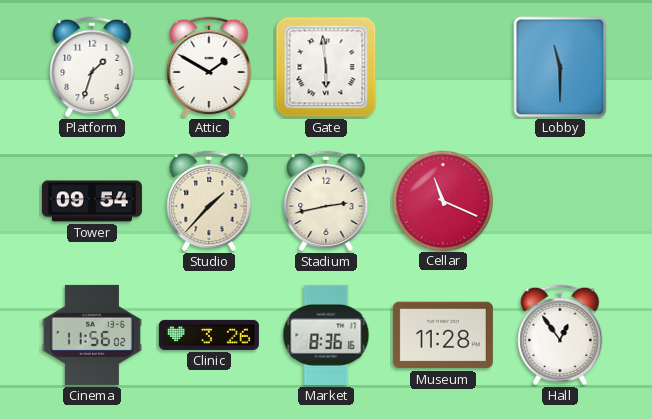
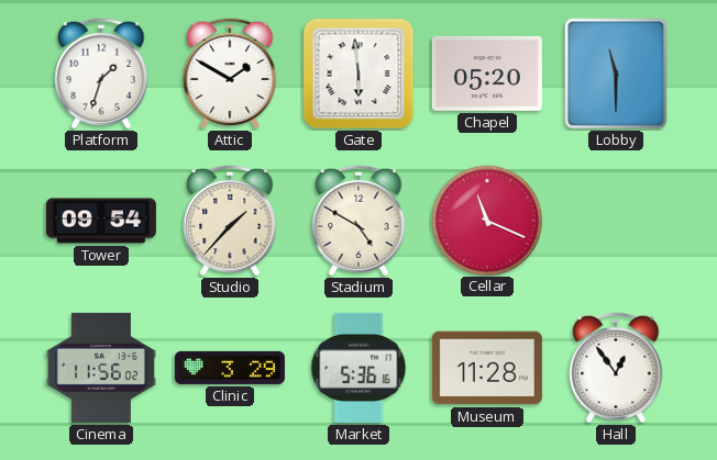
Chapel: none -> 05:20 (487, 74)
Stadium: 2:43 -> 4:50 (358, 221)
Clinic: 3:26 -> 3:29 (230, 368)
Market: 8:36 -> 5:36 (358, 368)
